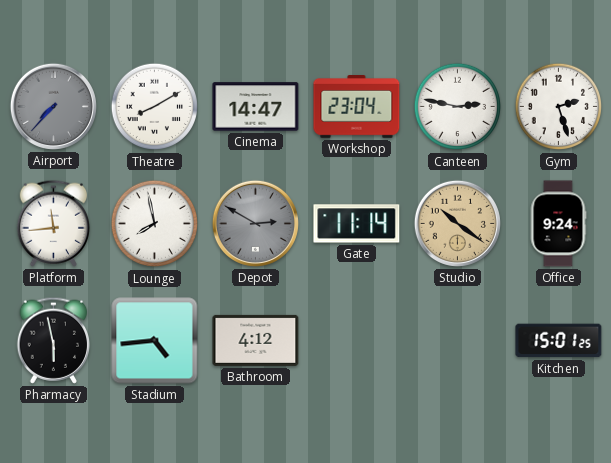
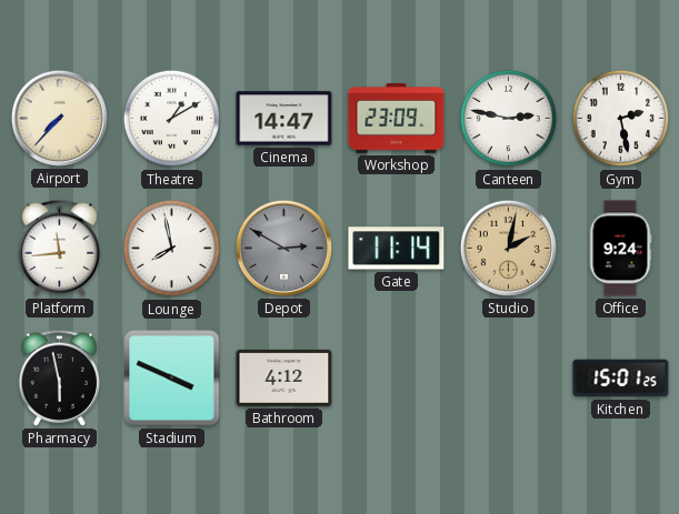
Airport dial: grey -> cream (59, 118)
Theatre: 8:10 -> 1:10 (172, 119)
Workshop: 23:04 -> 23:09 (397, 119)
Gym: 2:27 -> 2:28 (621, 119)
Studio: 10:21 -> 2:02 (508, 248)
Stadium: 4:44 -> 3:49 (172, 379)
